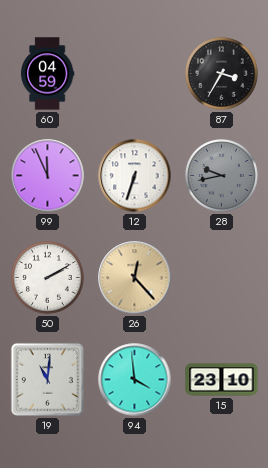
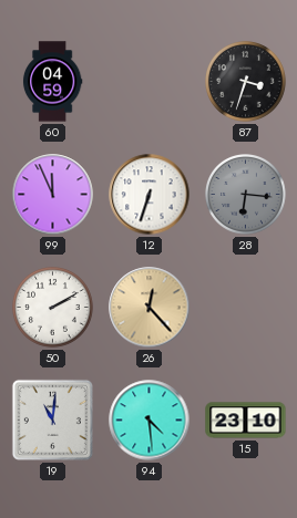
87: 3:35 -> 3:33 (246, 82)
28: 9:43 -> 6:16 (246, 195)
94: 3:59 -> 4:29 (150, 421)
